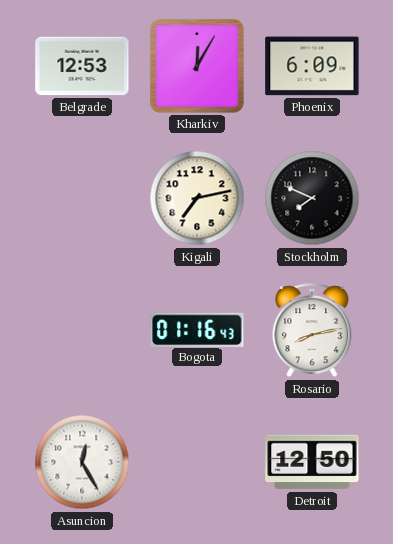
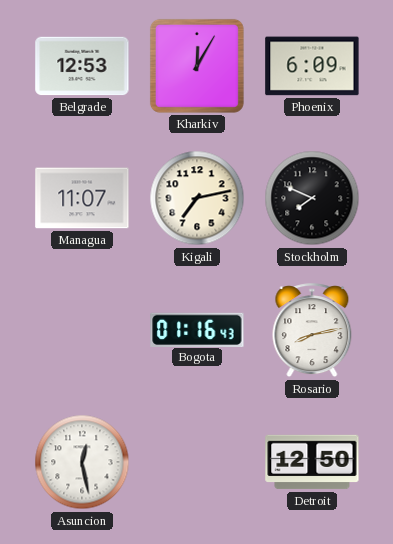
Managua: none -> 11:07 (82, 198)
Asuncion: 12:25 -> 12:28 (82, 462)
